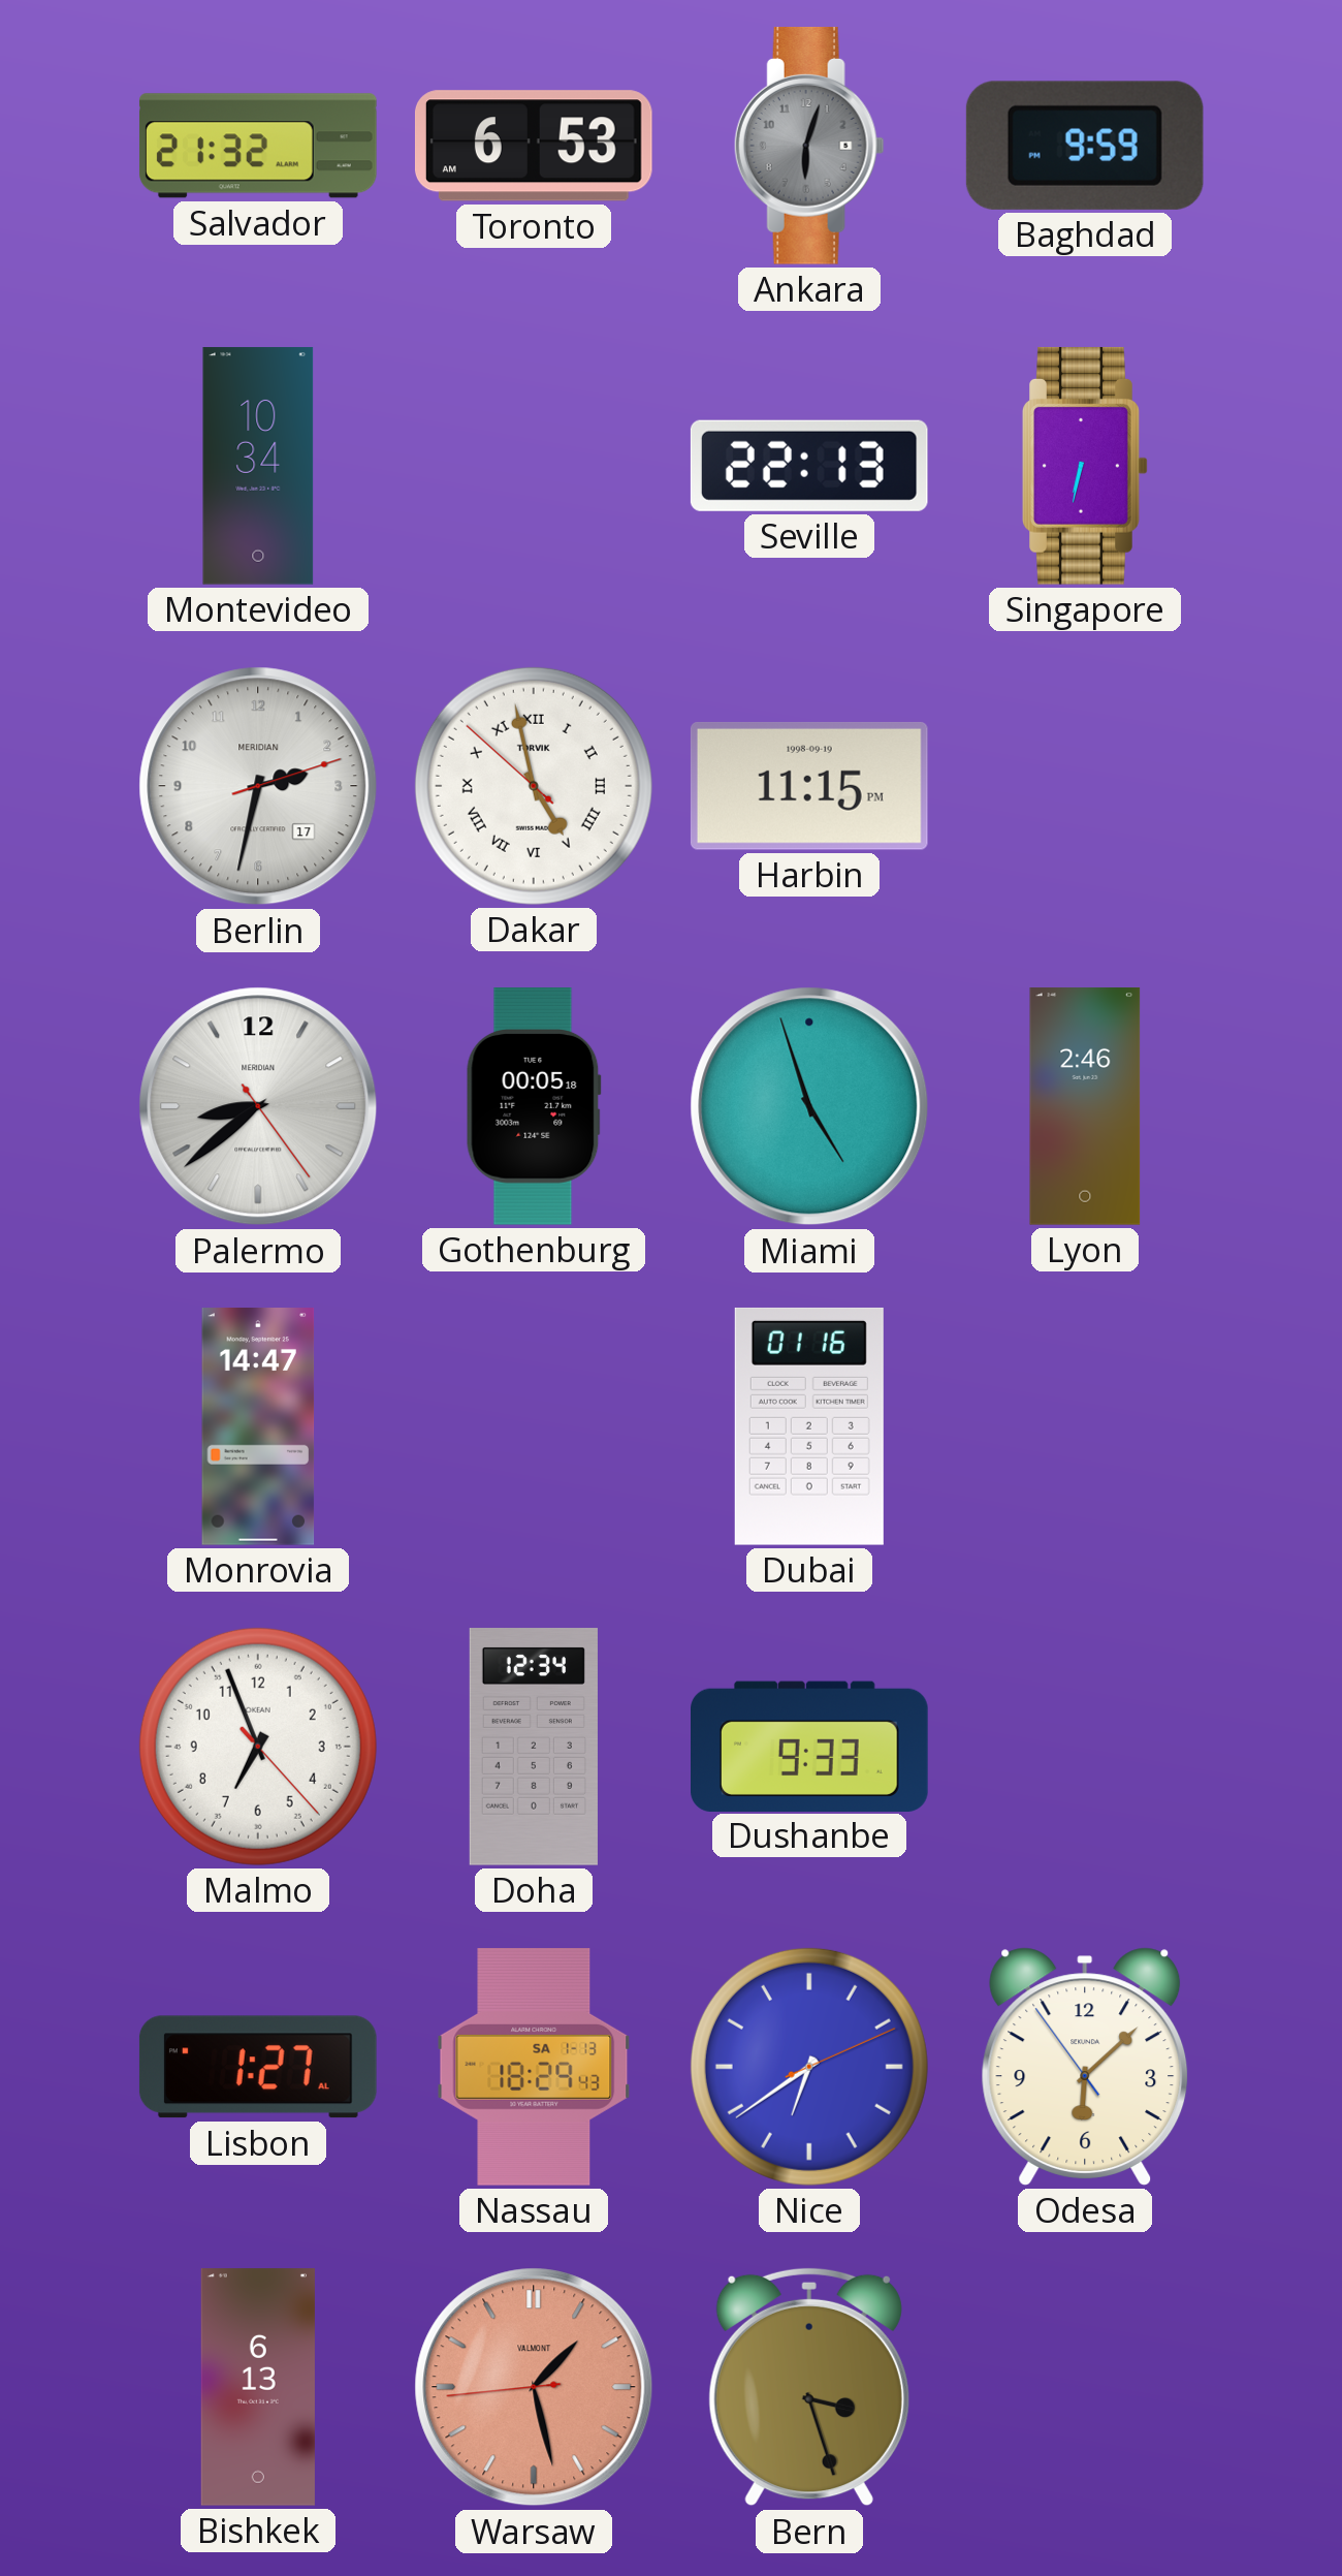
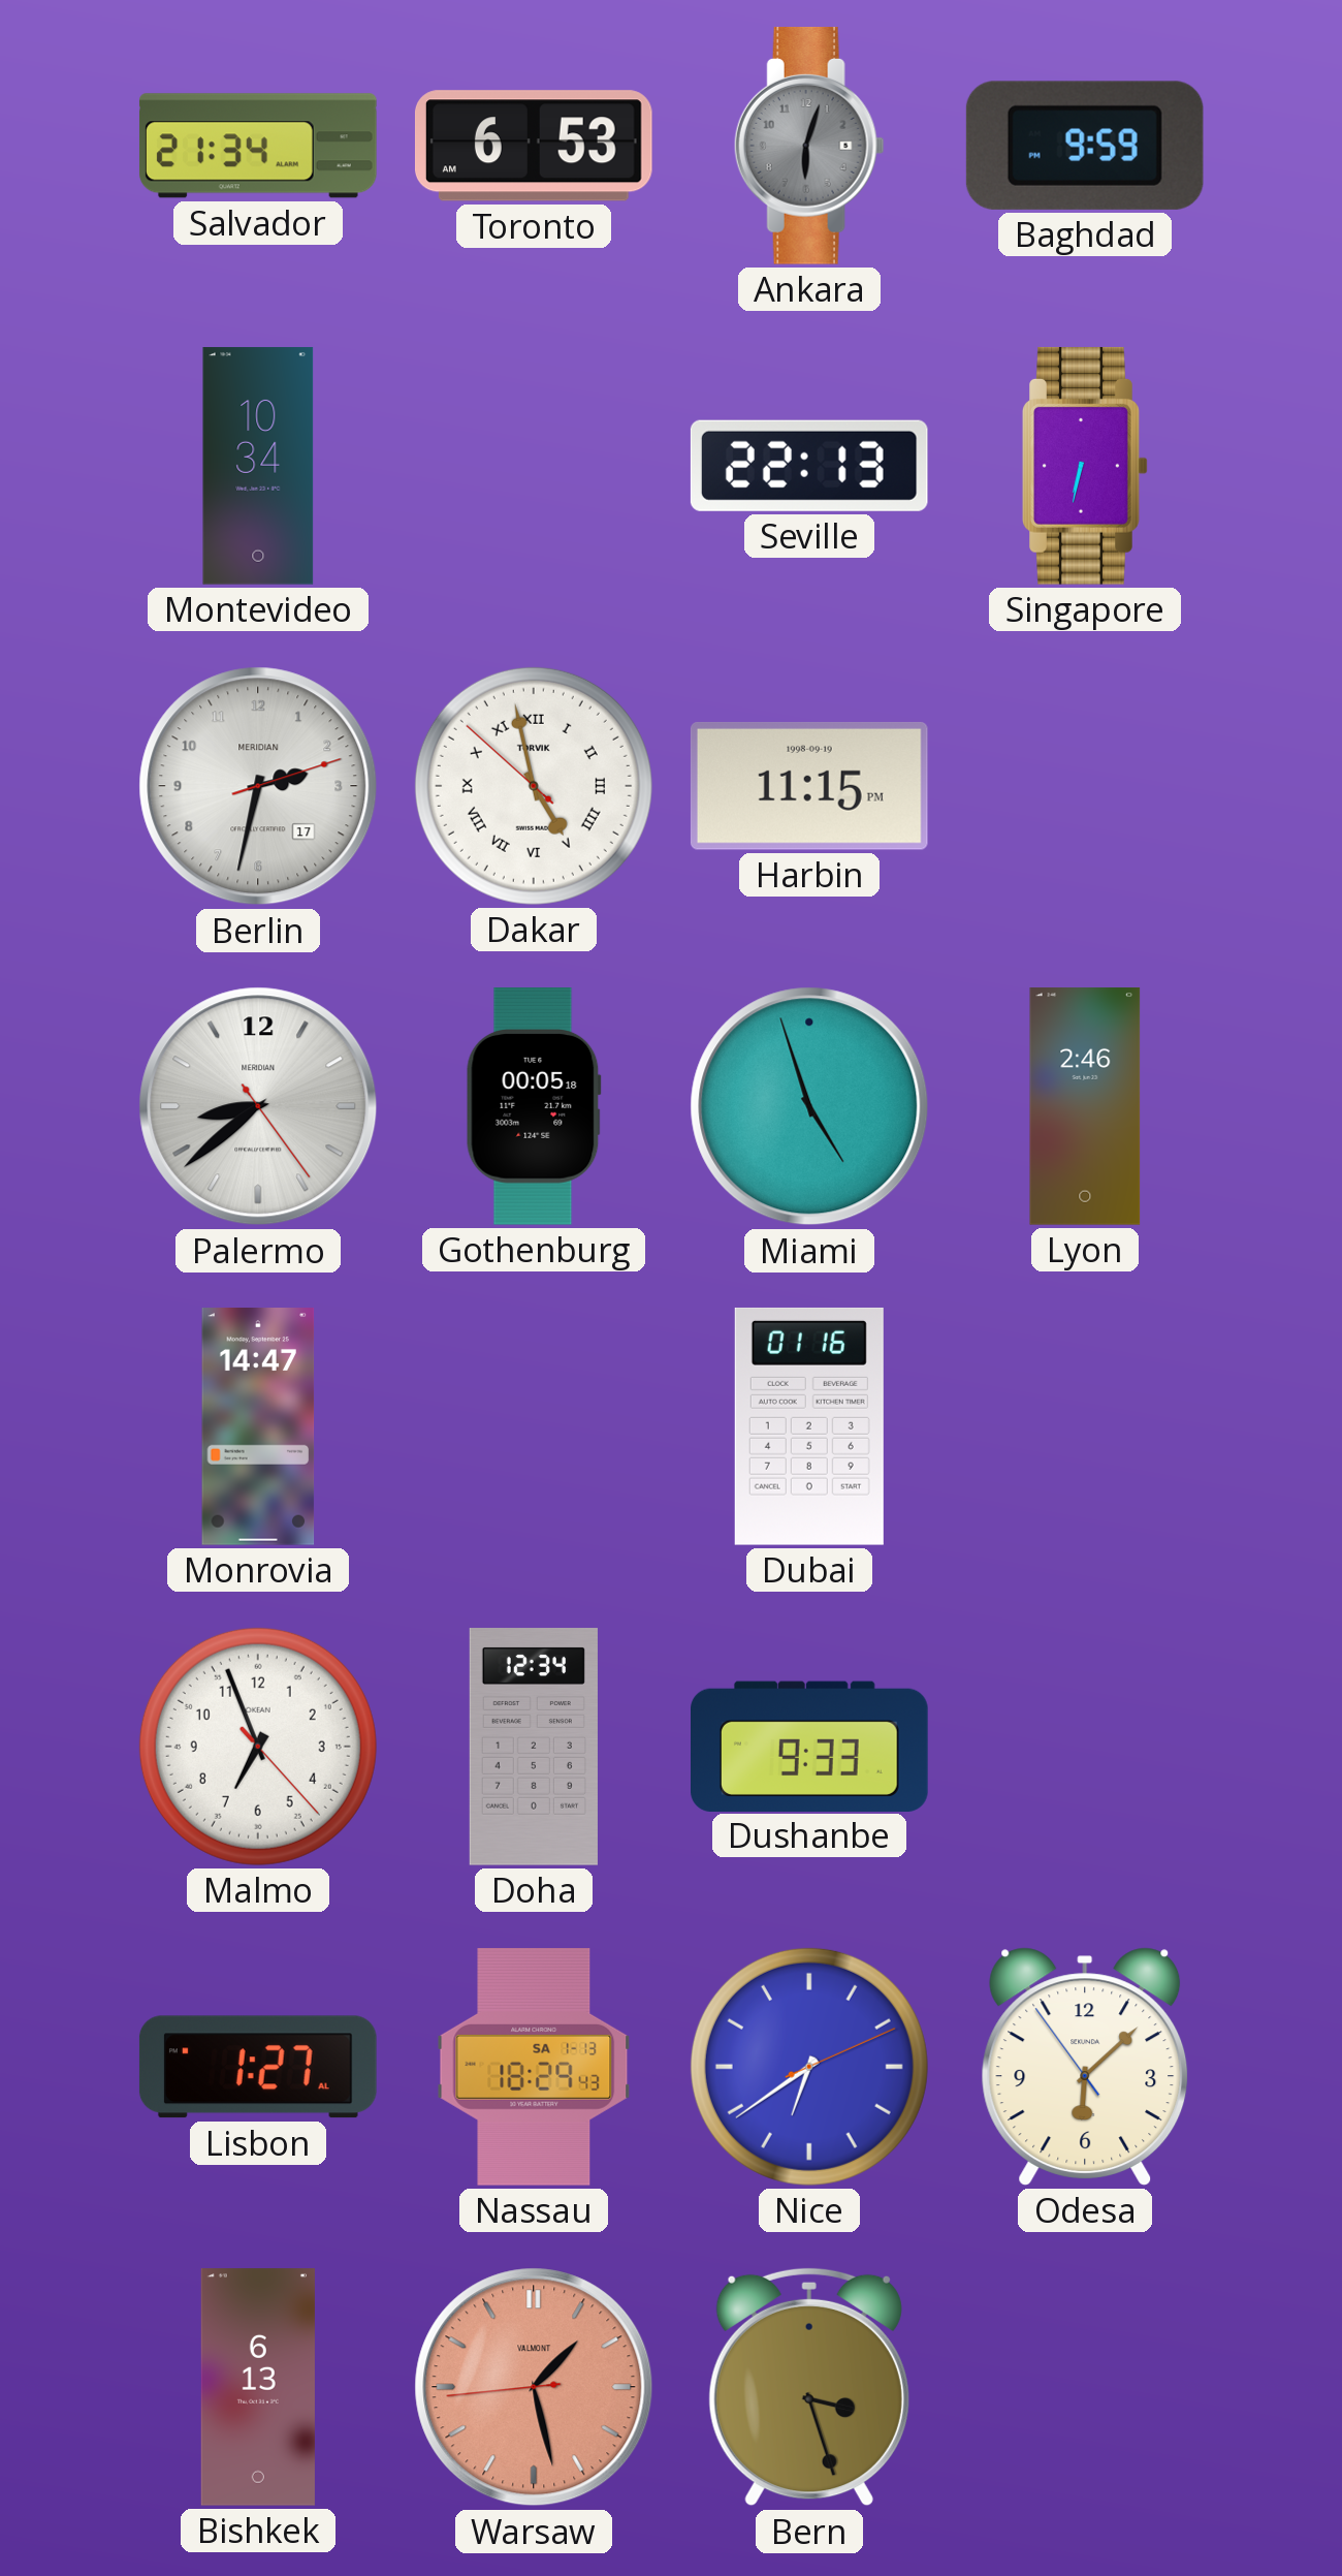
Salvador: 21:32 -> 21:34 (258, 146)
